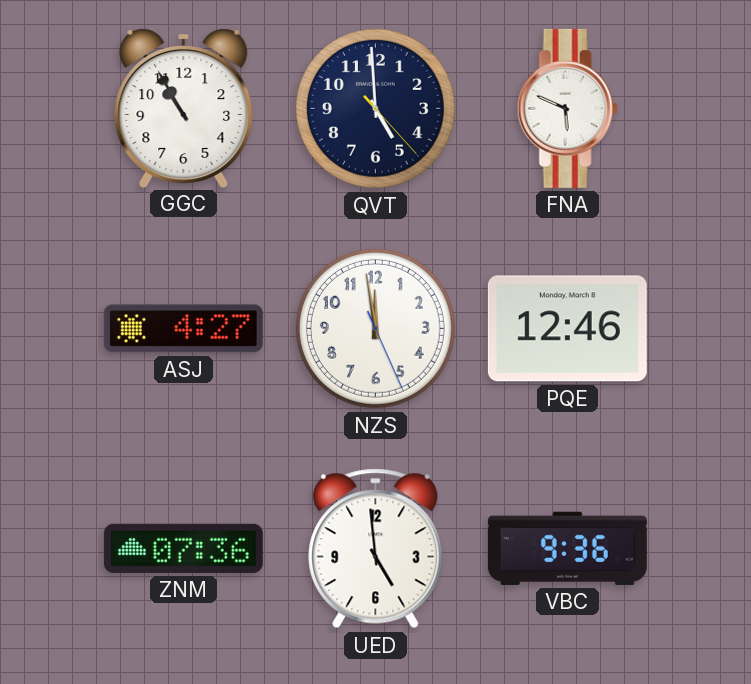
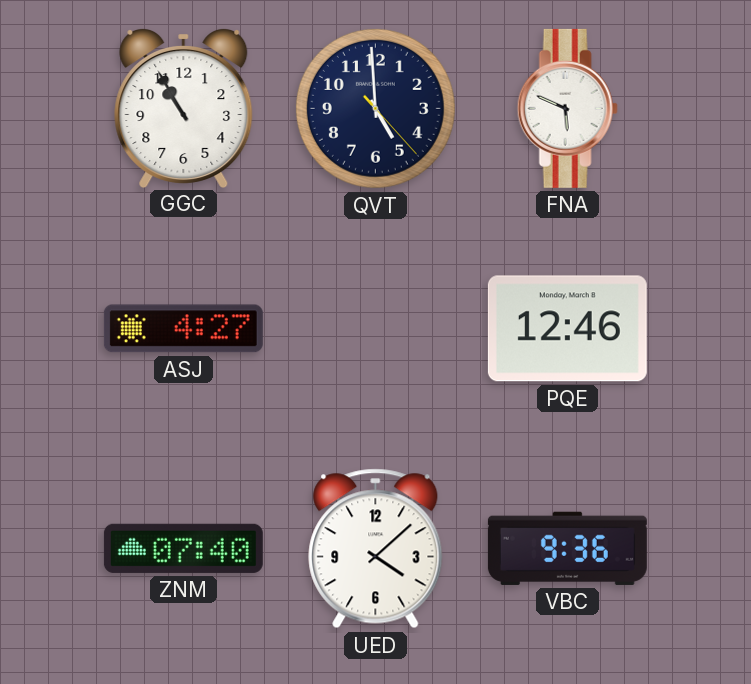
NZS: 11:58 -> none (375, 328)
ZNM: 07:36 -> 07:40 (183, 548)
UED: 4:59 -> 4:08 (376, 549)
